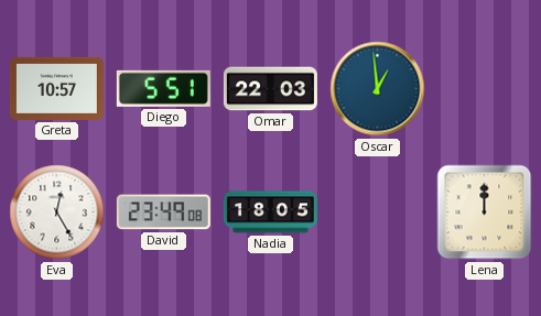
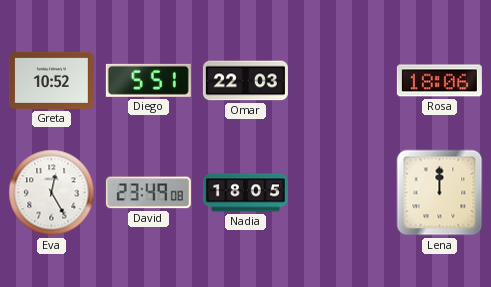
Greta: 10:57 -> 10:52 (51, 80)
Oscar: 12:59 -> none (378, 89)
Rosa: none -> 18:06 (439, 81)
